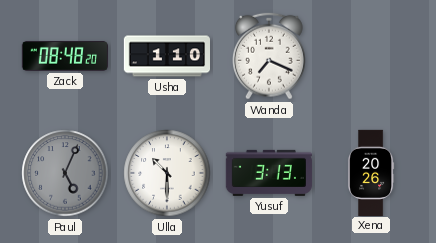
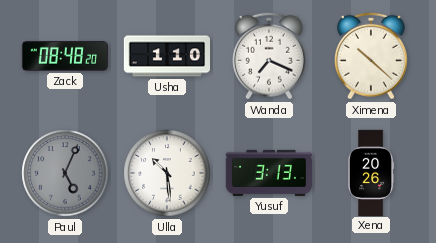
Ximena: none -> 10:22 (372, 56)
Ulla: 10:30 -> 10:29 (167, 173)
